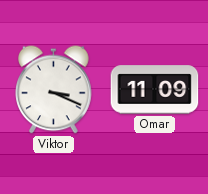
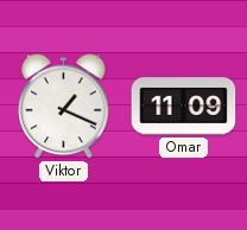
Viktor: 3:19 -> 1:19 (64, 107)
